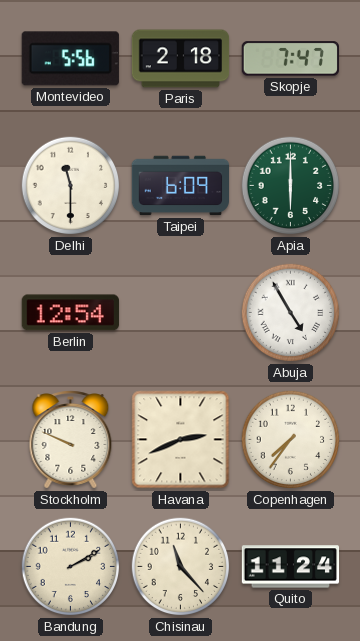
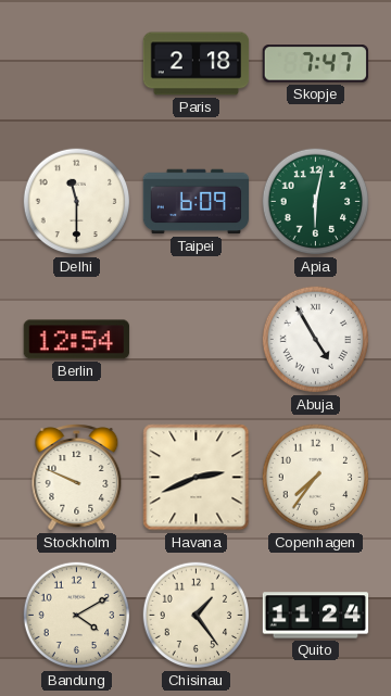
Montevideo: 5:56 -> none (70, 59)
Apia: 6:00 -> 6:02 (316, 202)
Bandung: 2:10 -> 4:10 (77, 616)
Chisinau: 11:23 -> 1:24 (197, 616)
